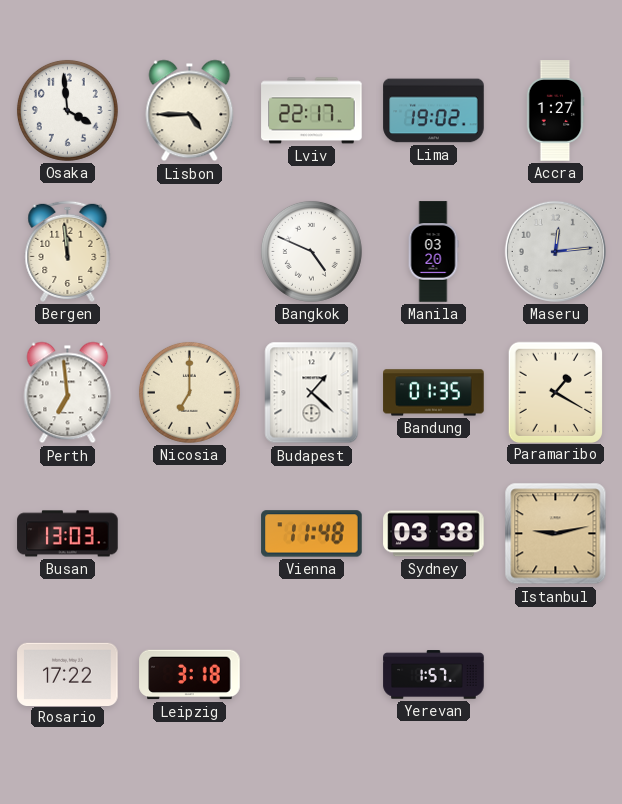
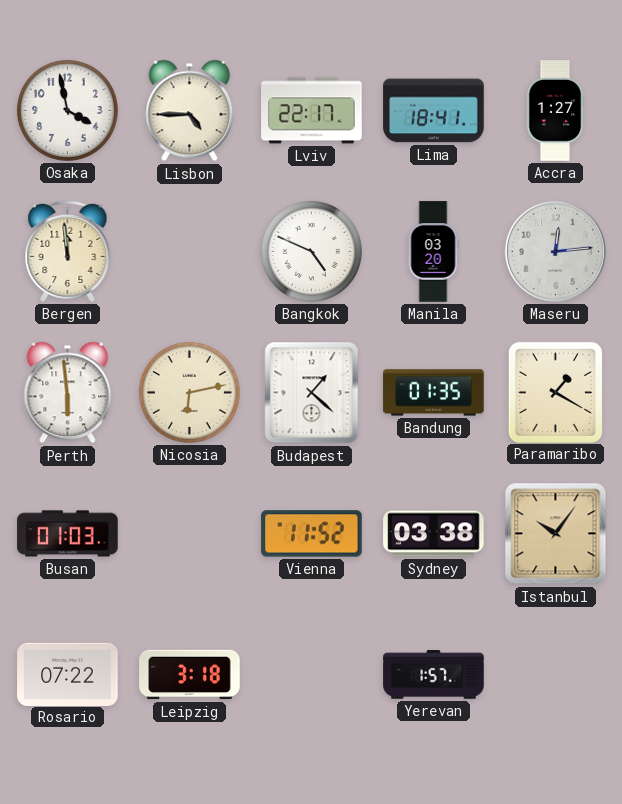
Osaka: 3:59 -> 3:58 (67, 110)
Lima: 19:02 -> 18:41 (434, 111)
Perth: 6:59 -> 5:59 (68, 393)
Nicosia: 7:00 -> 6:13 (189, 392)
Busan: 13:03 -> 01:03 (68, 534)
Vienna: 11:48 -> 11:52 (312, 534)
Istanbul: 9:13 -> 10:06 (556, 534)
Rosario: 17:22 -> 07:22 (68, 674)
